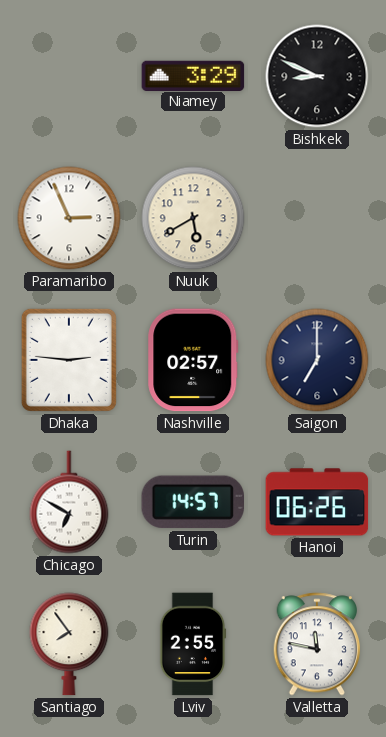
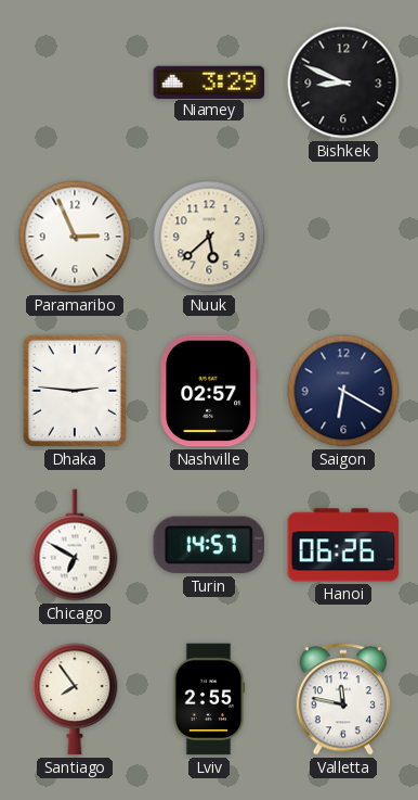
Nuuk: 5:40 -> 5:38 (209, 237)
Saigon: 7:00 -> 6:20 (343, 391)
